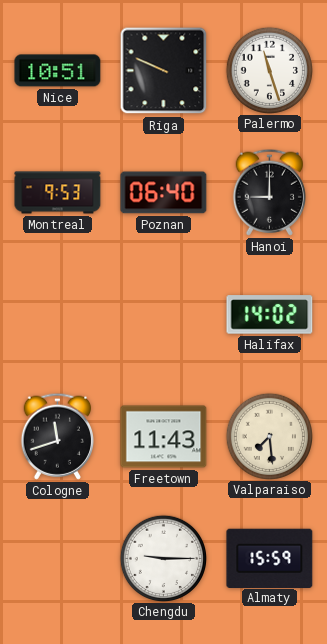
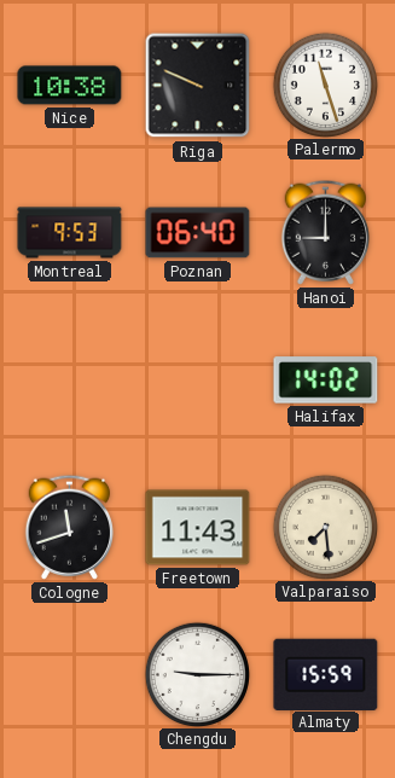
Nice: 10:51 -> 10:38 (70, 86)
